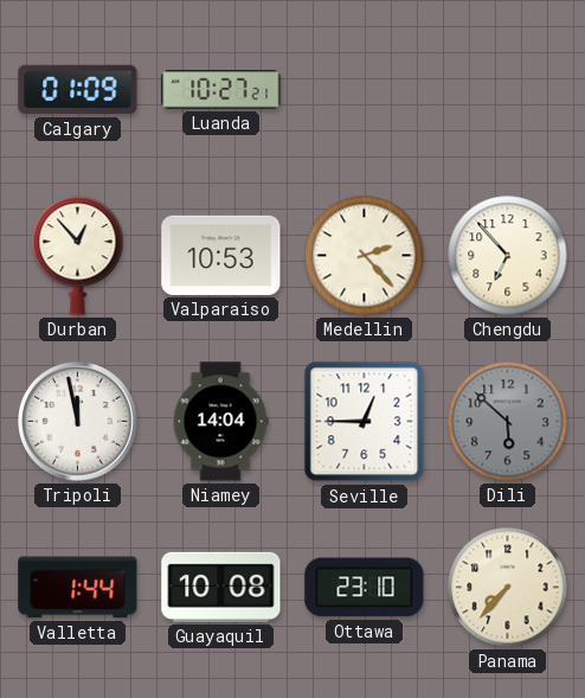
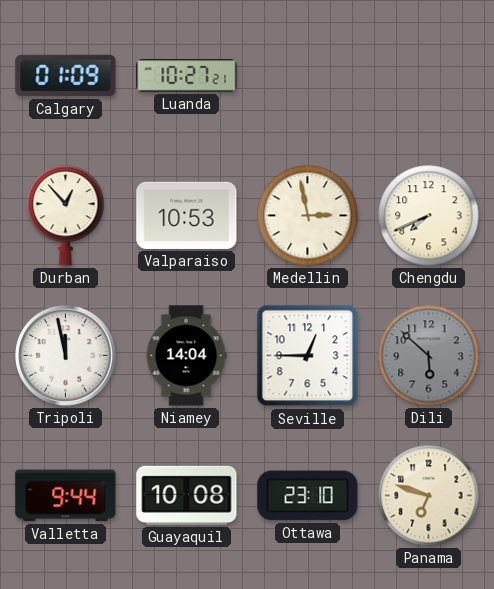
Medellin: 2:23 -> 2:58 (308, 216)
Chengdu: 6:53 -> 7:41 (429, 216)
Valletta: 1:44 -> 9:44 (66, 496)
Panama: 7:37 -> 6:48 (429, 496)
